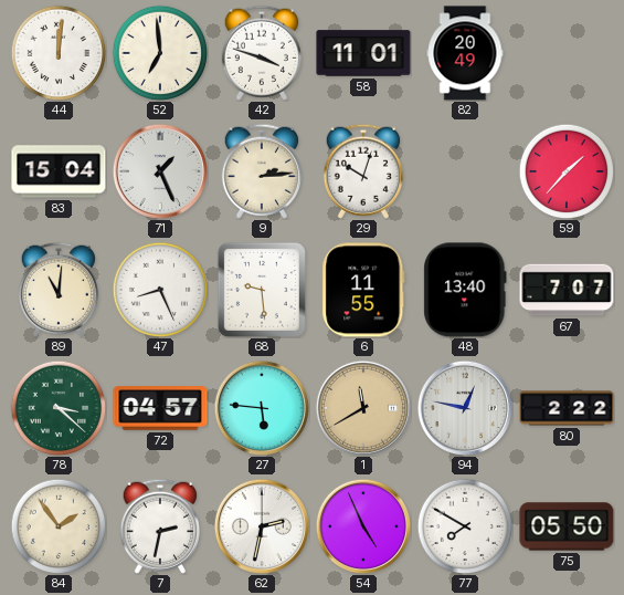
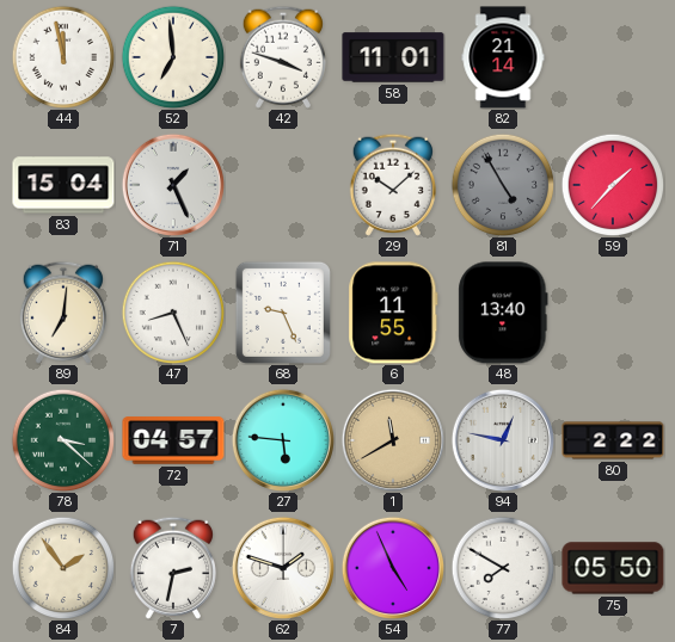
44: 12:01 -> 11:58 (63, 57)
82: 20:49 -> 21:14 (503, 57)
9: 2:14 -> none (262, 171)
29: 10:03 -> 10:08 (393, 185)
81: none -> 4:55 (503, 185)
89: 11:01 -> 7:01 (63, 313)
68: 9:29 -> 9:26 (283, 313)
67: 7:07 -> none (567, 290)
62: 2:32 -> 1:48 (282, 567)
